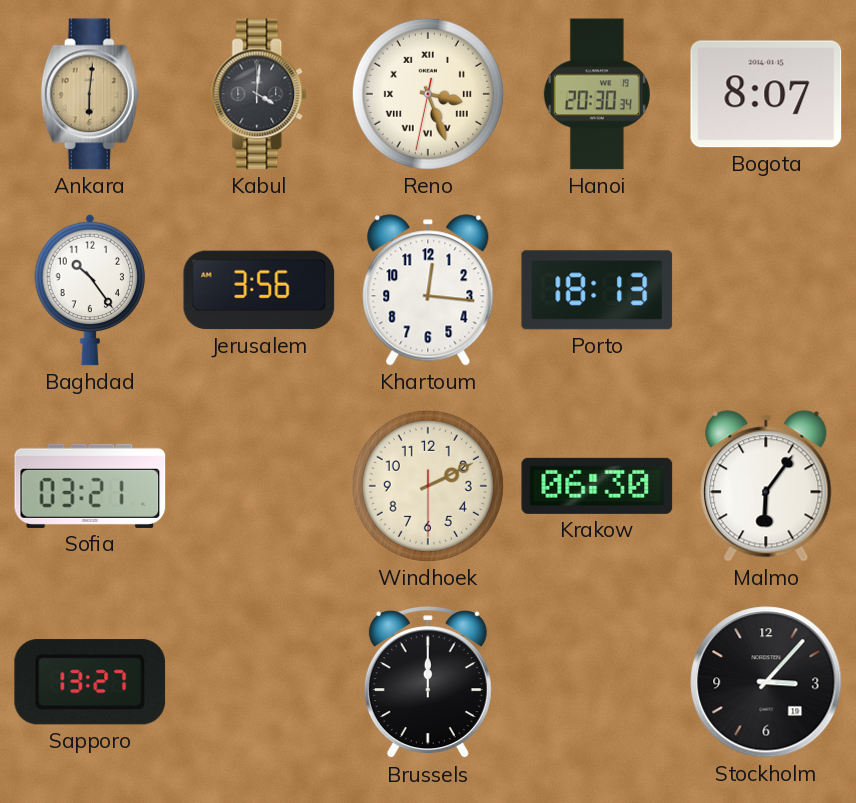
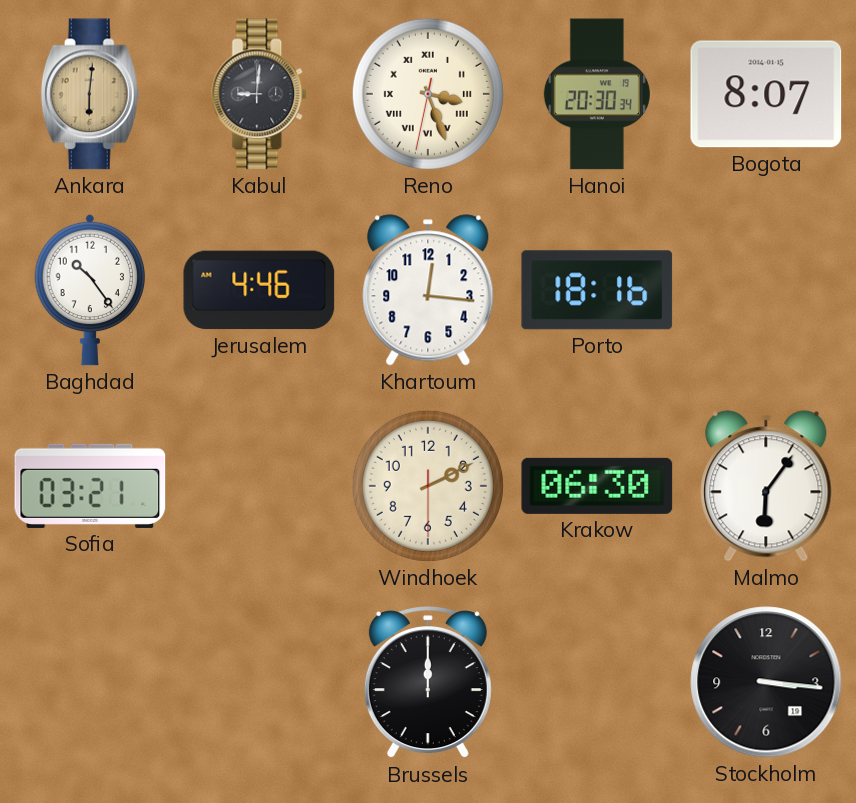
Kabul: 4:01 -> 9:01 (260, 94)
Jerusalem: 3:56 -> 4:46 (259, 290)
Porto: 18:13 -> 18:16 (597, 290)
Sapporo: 13:27 -> none (90, 682)
Stockholm: 3:07 -> 3:16 (766, 682)
